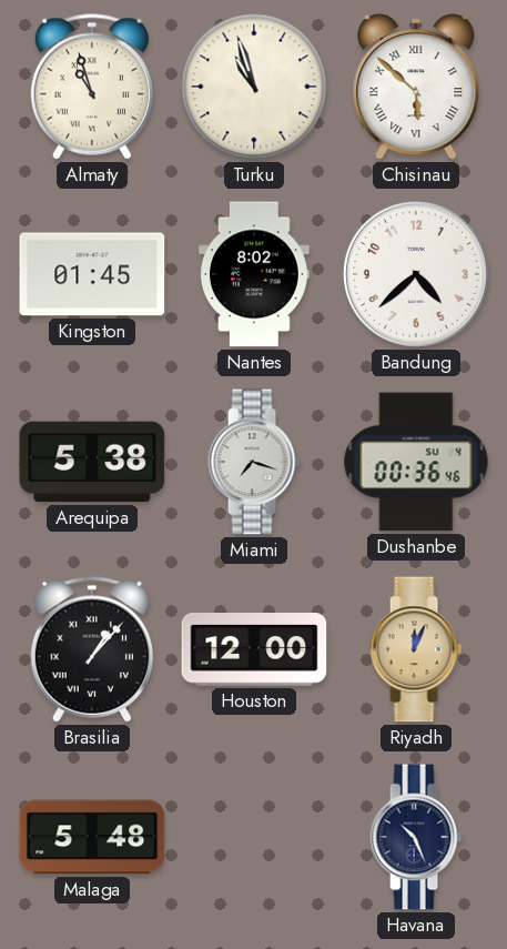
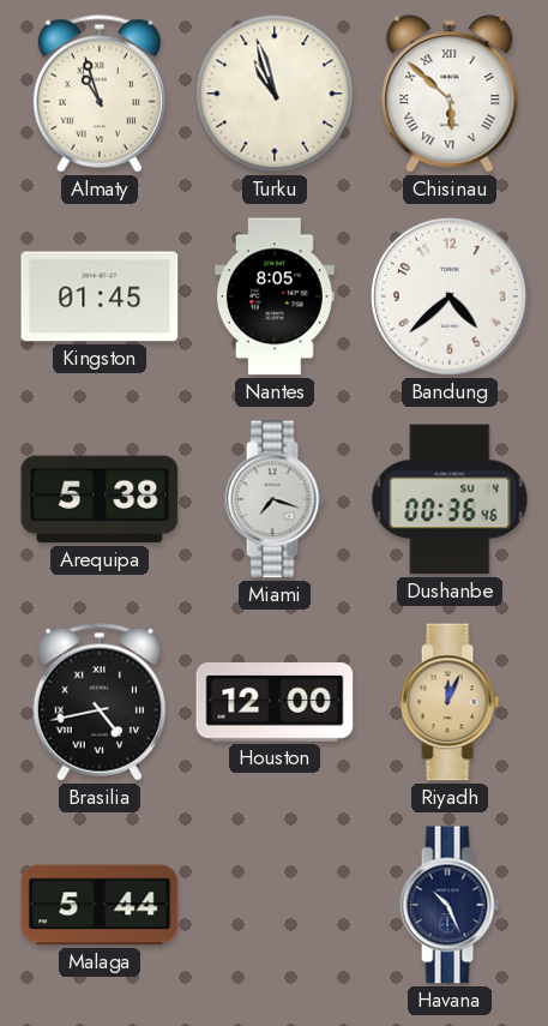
Nantes: 8:02 -> 8:05 (275, 296)
Brasilia: 1:07 -> 4:43 (100, 702)
Malaga: 5:48 -> 5:44 (100, 905)
